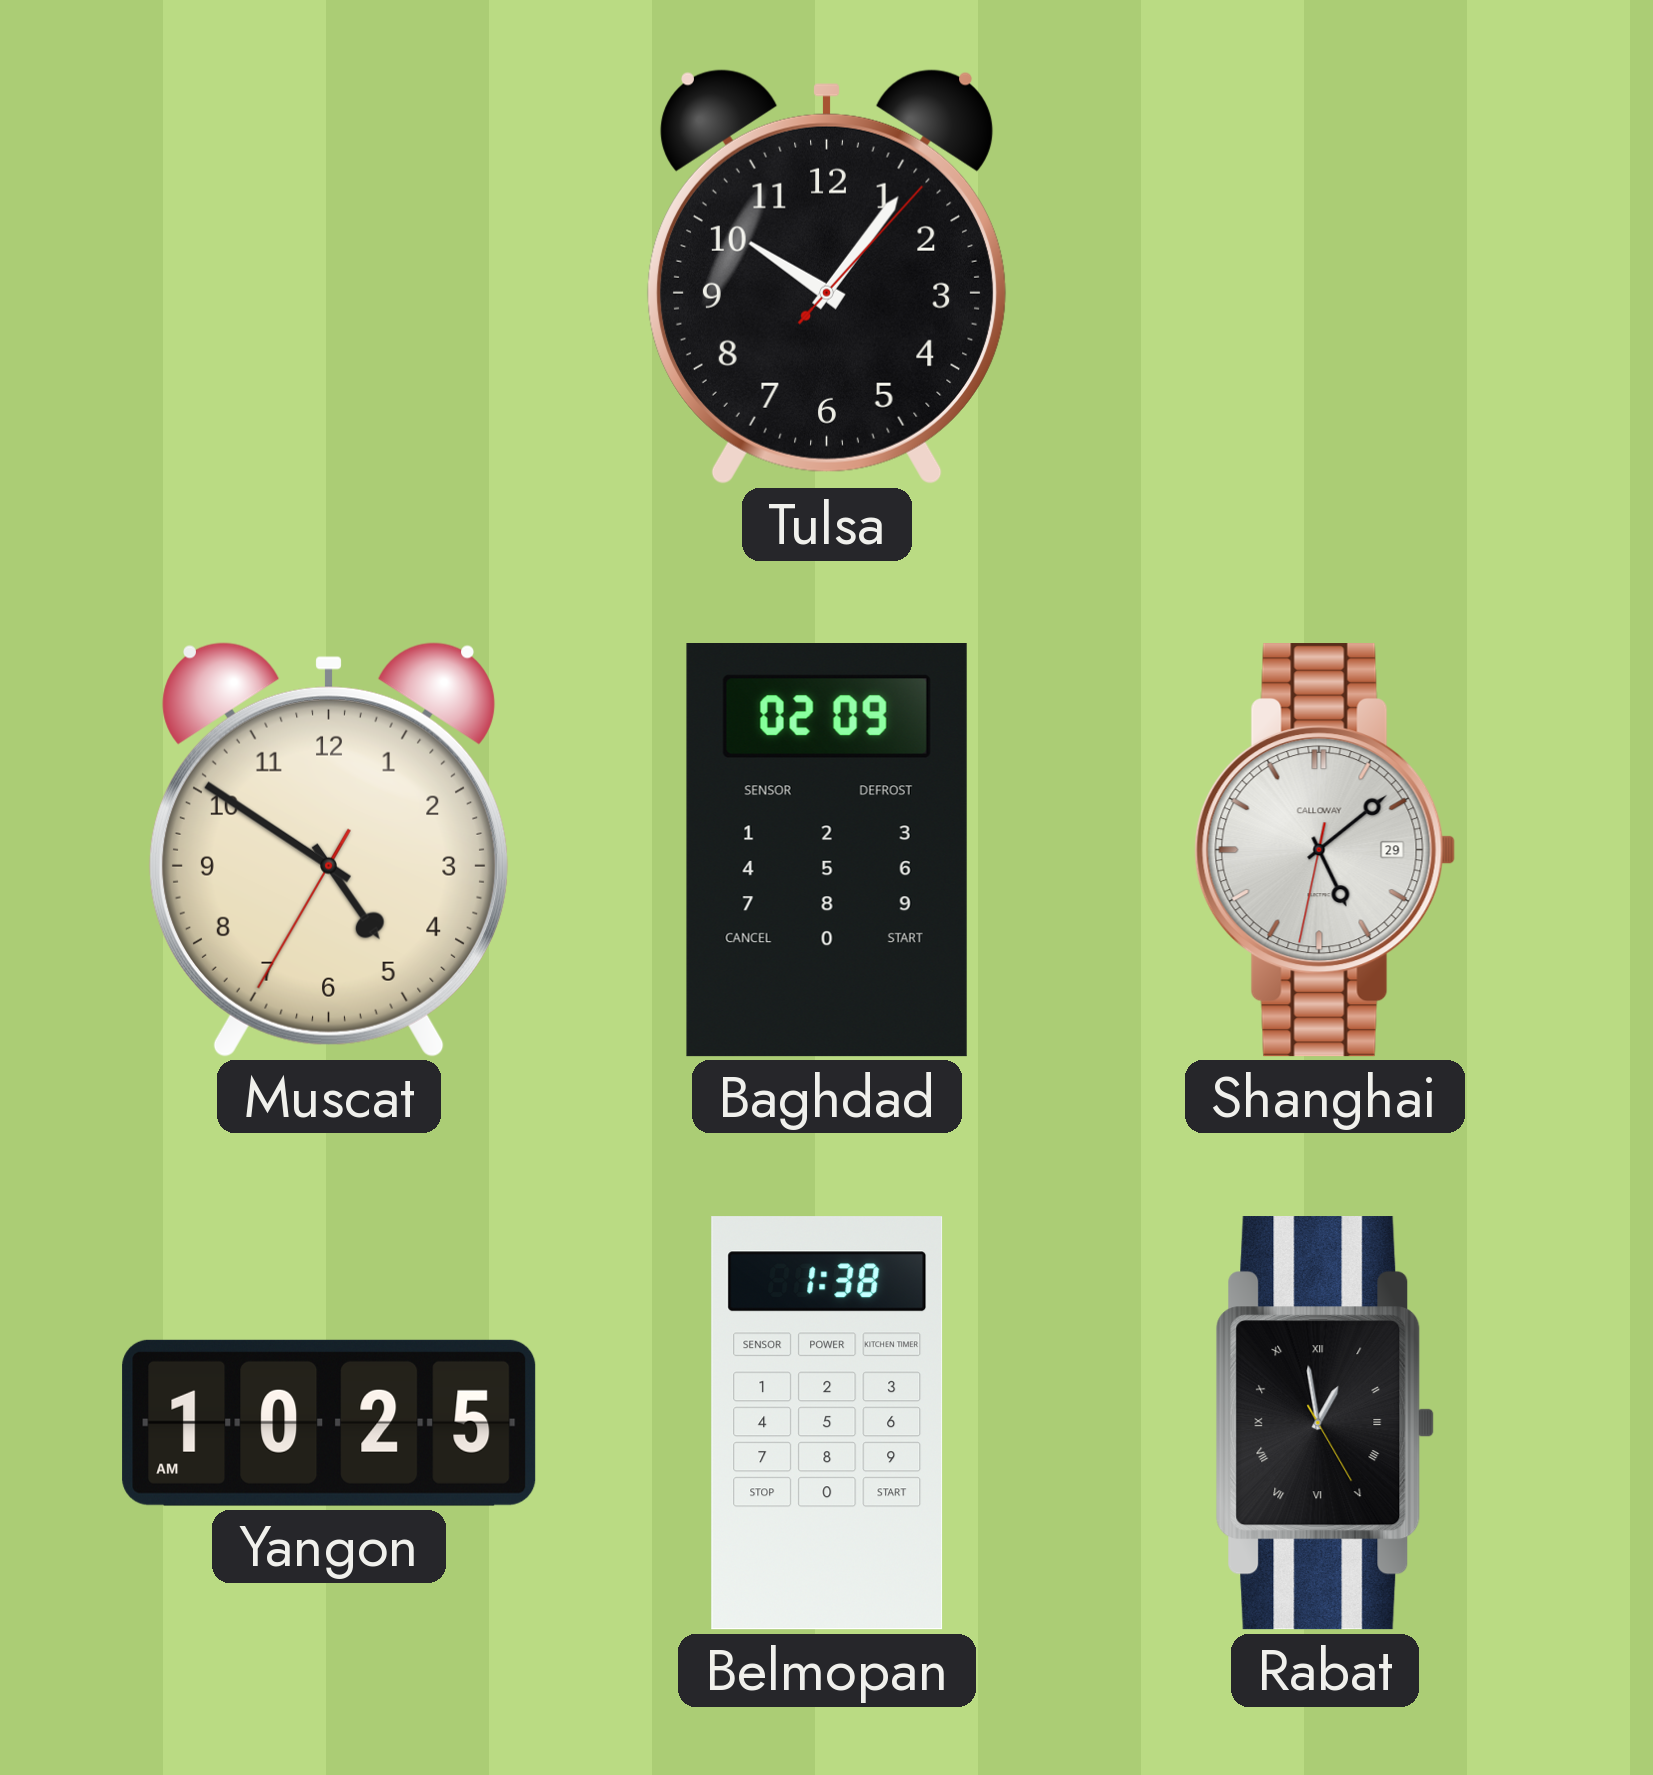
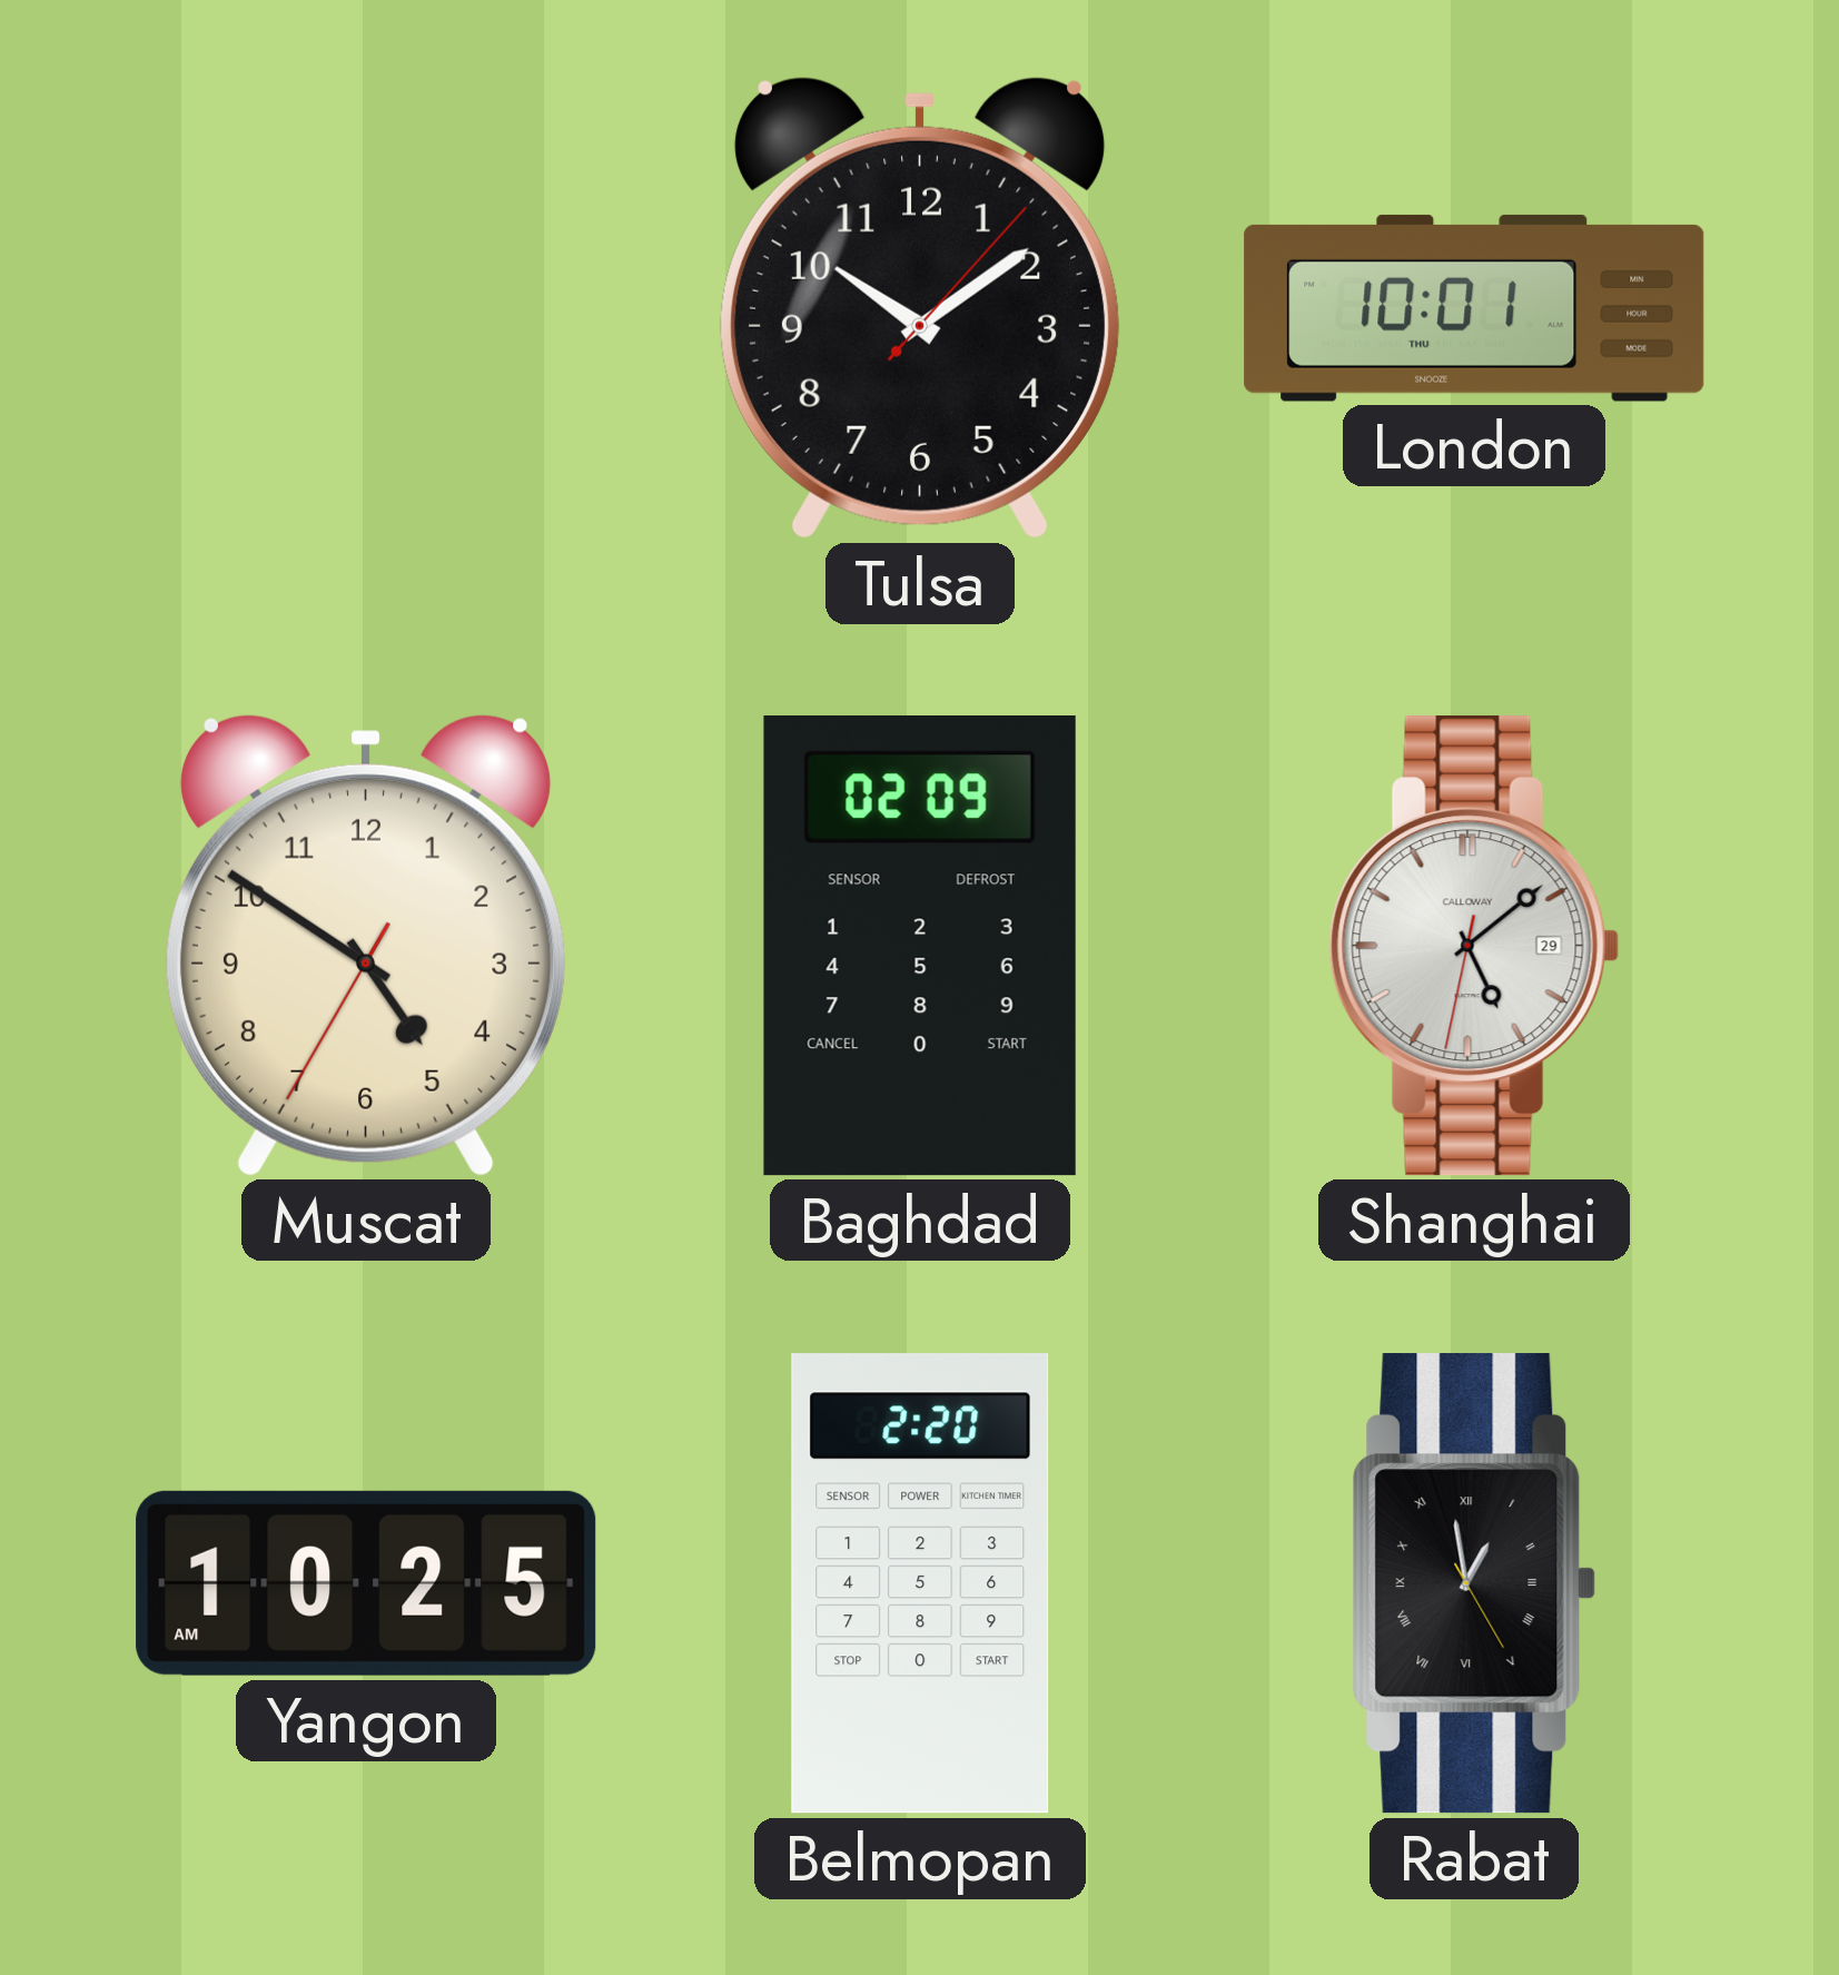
Tulsa: 10:06 -> 10:09 (920, 308)
London: none -> 10:01 (1474, 308)
Belmopan: 1:38 -> 2:20 (920, 1583)
